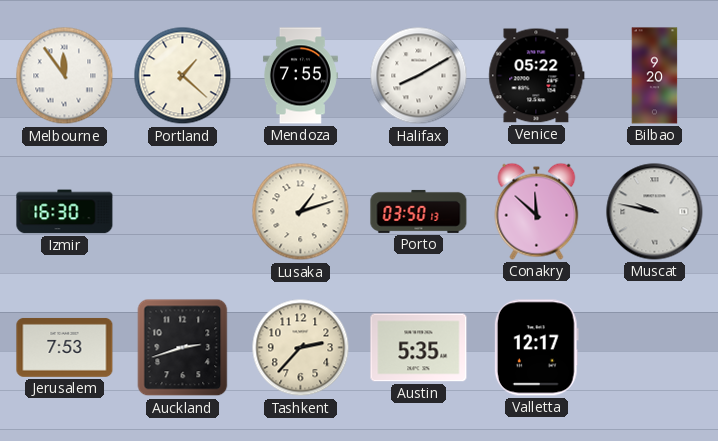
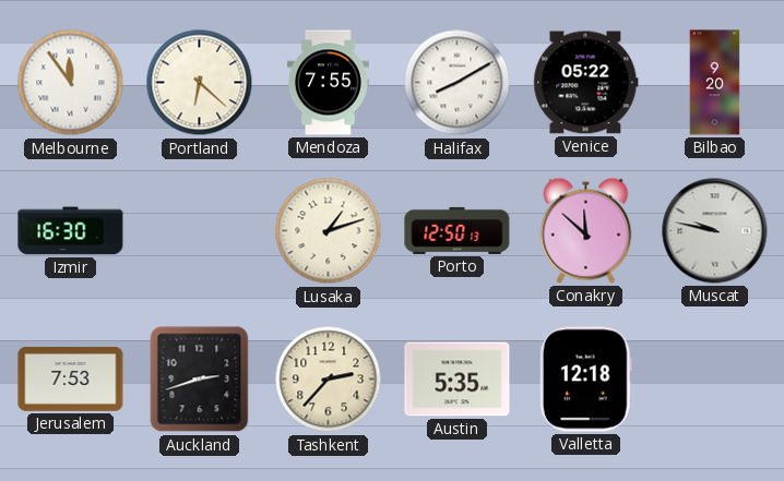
Portland: 1:22 -> 6:22 (200, 83)
Porto: 03:50 -> 12:50 (458, 230)
Valletta: 12:17 -> 12:18 (585, 380)
